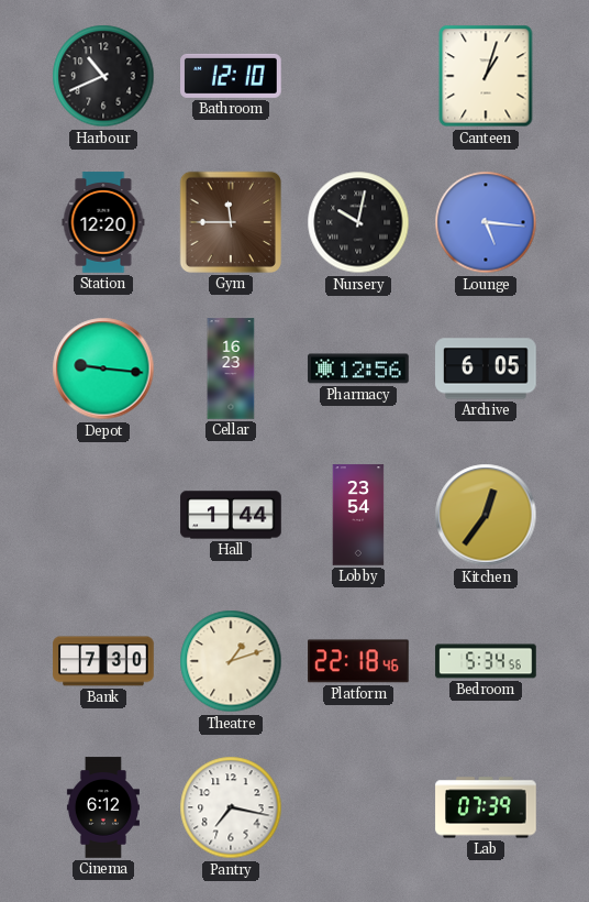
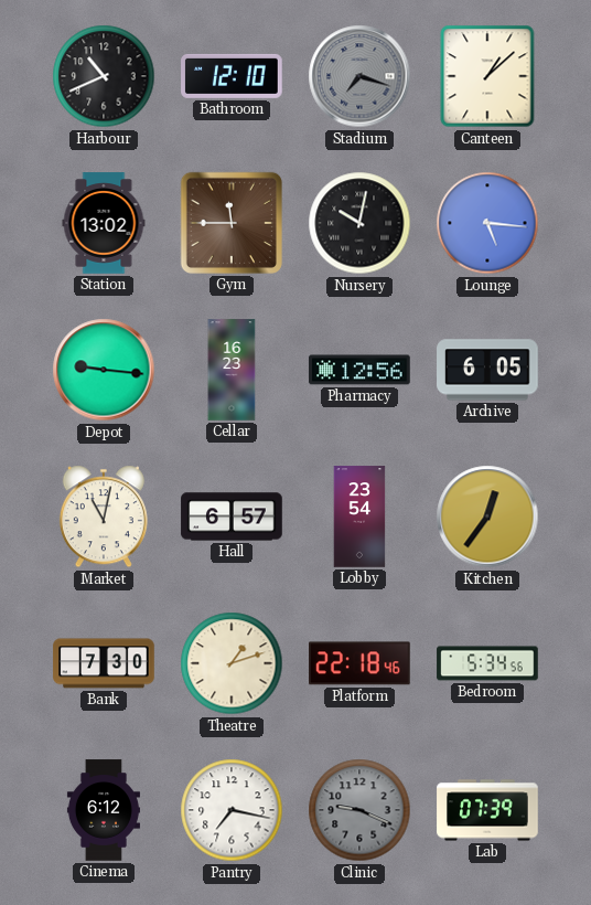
Stadium: none -> 7:18 (359, 76)
Canteen: 1:03 -> 1:08 (487, 76)
Station: 12:20 -> 13:02 (104, 223)
Market: none -> 11:02 (104, 517)
Hall: 1:44 -> 6:57 (232, 517)
Clinic: none -> 9:19 (359, 810)
